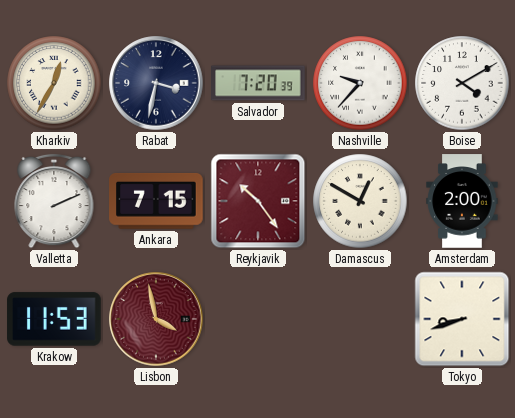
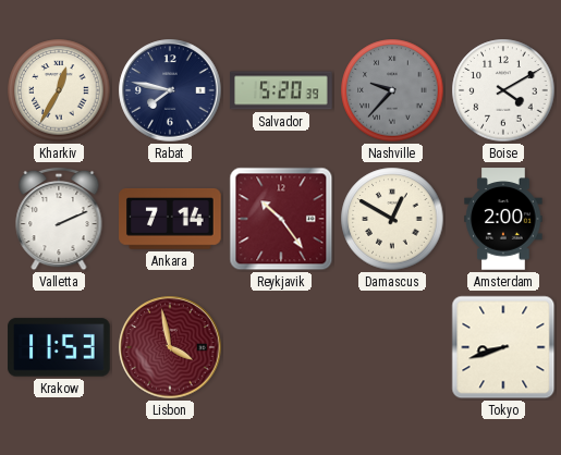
Rabat: 3:32 -> 7:47 (170, 90)
Salvador: 7:20 -> 5:20 (281, 90)
Nashville dial: white -> grey (392, 90)
Ankara: 7:15 -> 7:14 (170, 220)
